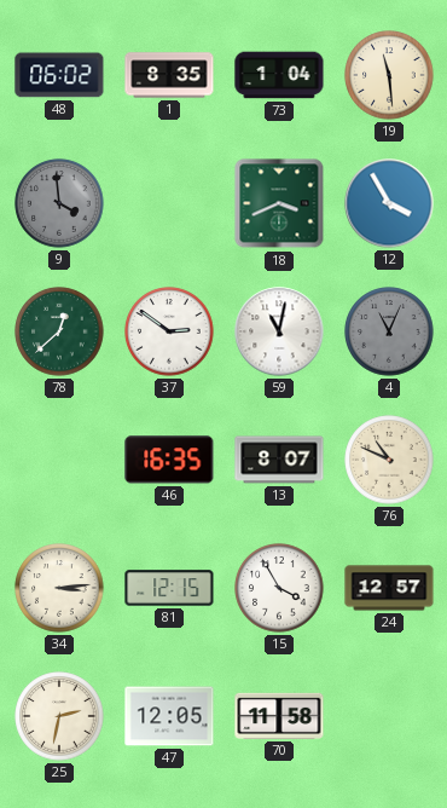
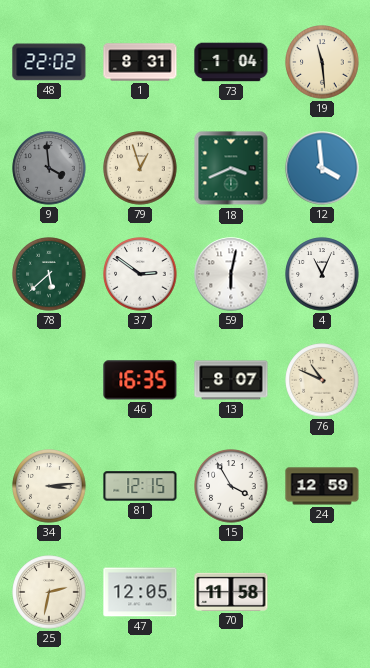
48: 06:02 -> 22:02 (49, 62)
1: 8:35 -> 8:31 (140, 62)
79: none -> 12:57 (140, 168)
12: 3:55 -> 3:59 (322, 168)
78: 12:38 -> 5:38 (49, 274)
59: 11:02 -> 6:02 (231, 274)
4 dial: grey -> white (322, 274)
24: 12:57 -> 12:59 (322, 486)
